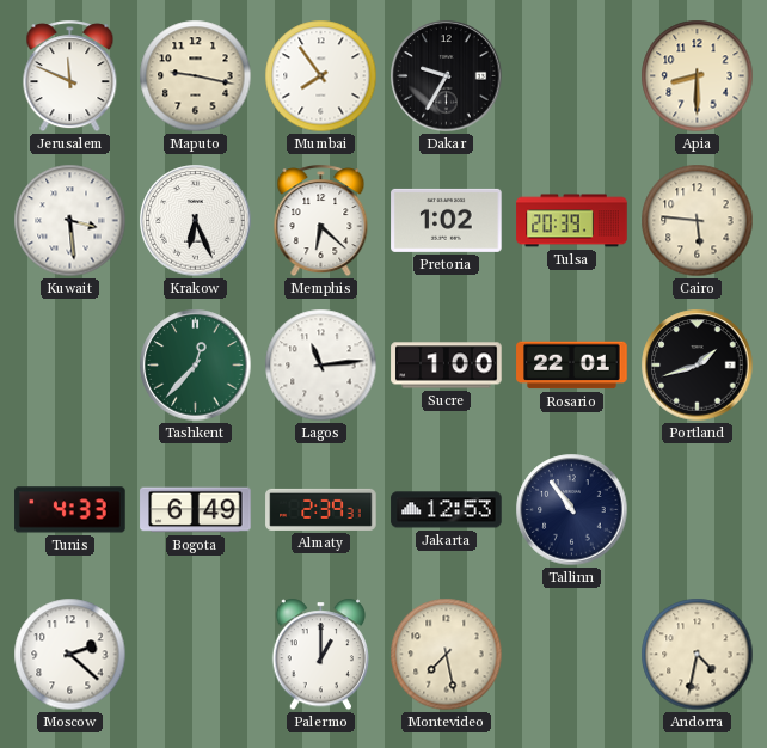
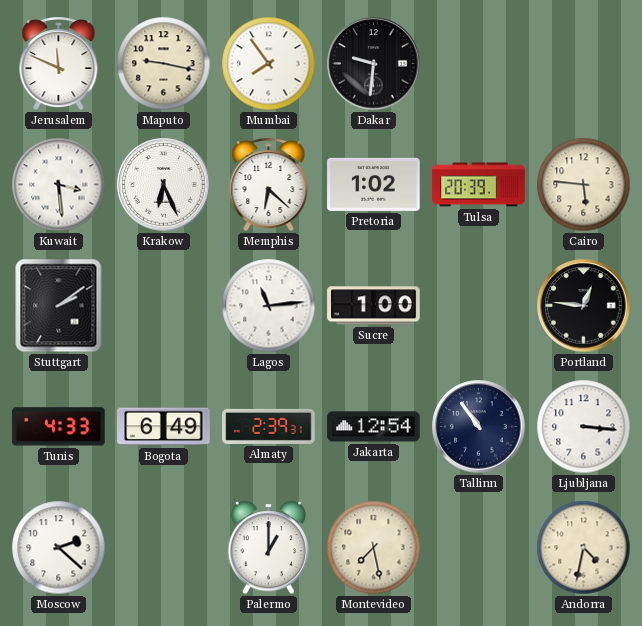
Dakar: 9:35 -> 9:31 (374, 64)
Apia: 8:30 -> none (698, 76)
Stuttgart: none -> 2:09 (59, 306)
Tashkent: 12:37 -> none (196, 366)
Rosario: 22:01 -> none (572, 366)
Portland: 1:42 -> 12:46 (584, 306)
Jakarta: 12:53 -> 12:54 (374, 427)
Ljubljana: none -> 3:16 (584, 427)
